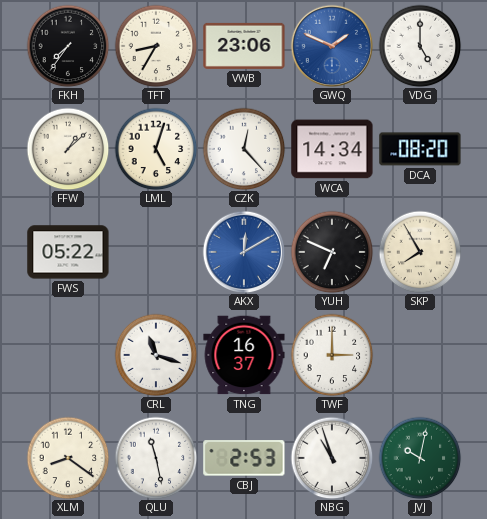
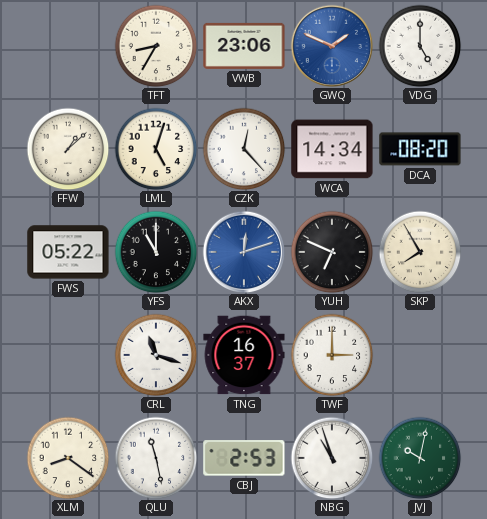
FKH: 7:36 -> none (68, 46)
YFS: none -> 11:00 (156, 252)
AKX: 12:10 -> 12:12 (244, 252)
